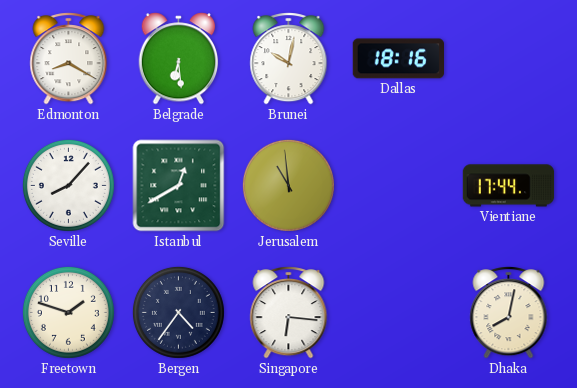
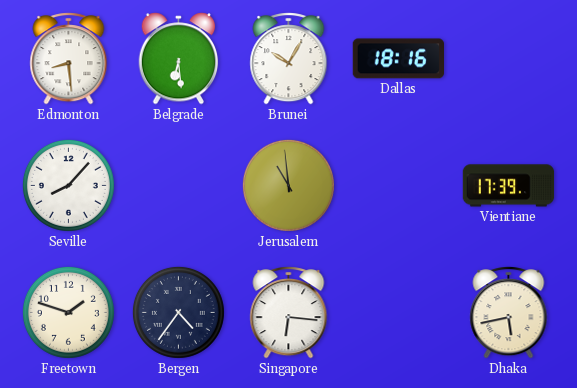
Edmonton: 8:20 -> 8:29 (69, 59)
Brunei: 10:02 -> 10:05 (289, 59)
Istanbul: 12:40 -> none (179, 186)
Vientiane: 17:44 -> 17:39 (509, 186)
Dhaka: 8:02 -> 5:43 (509, 313)
